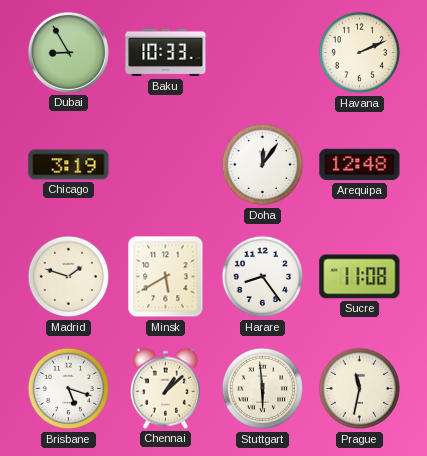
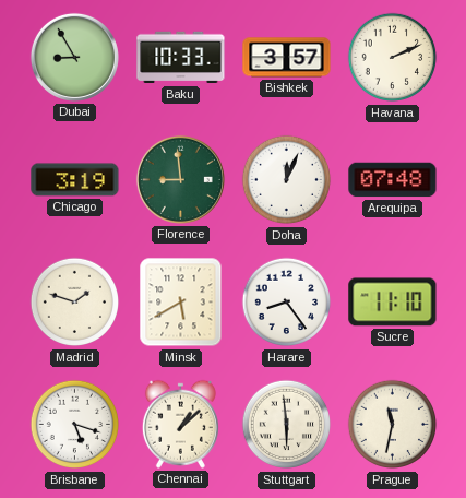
Bishkek: none -> 3:57 (287, 58)
Florence: none -> 8:59 (180, 179)
Doha: 12:06 -> 12:04 (287, 180)
Arequipa: 12:48 -> 07:48 (393, 180)
Sucre: 11:08 -> 11:10 (393, 303)
